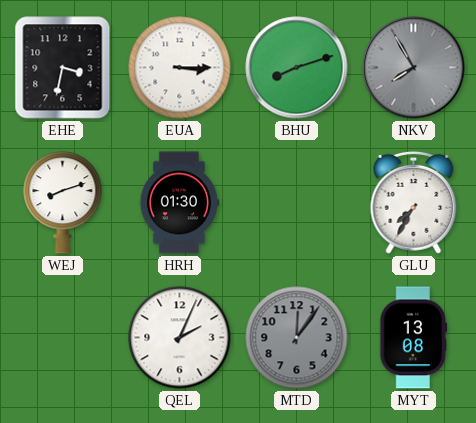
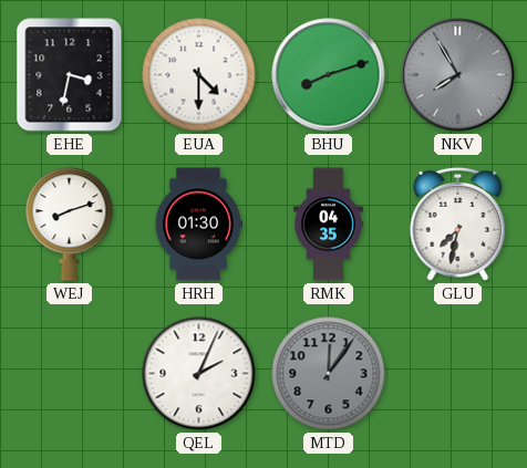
EUA: 3:15 -> 4:30 (199, 75)
RMK: none -> 04:35 (329, 225)
GLU: 7:35 -> 7:32 (458, 223)
MYT: 13:08 -> none (414, 338)
